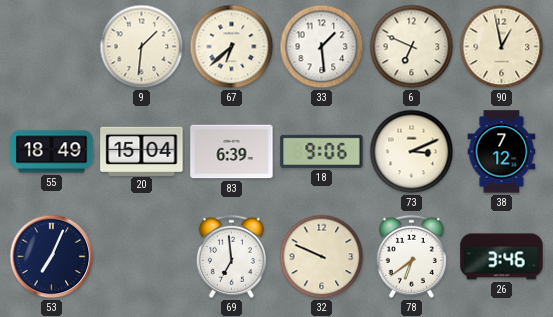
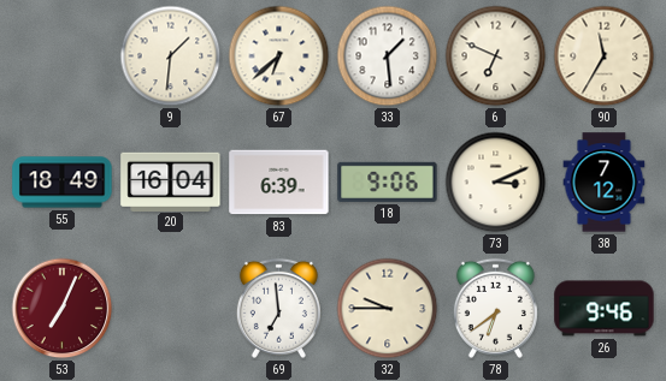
90: 12:58 -> 11:35 (605, 56)
20: 15:04 -> 16:04 (171, 181)
53 dial: navy -> burgundy (63, 309)
32: 9:49 -> 9:45 (388, 309)
26: 3:46 -> 9:46 (605, 309)
